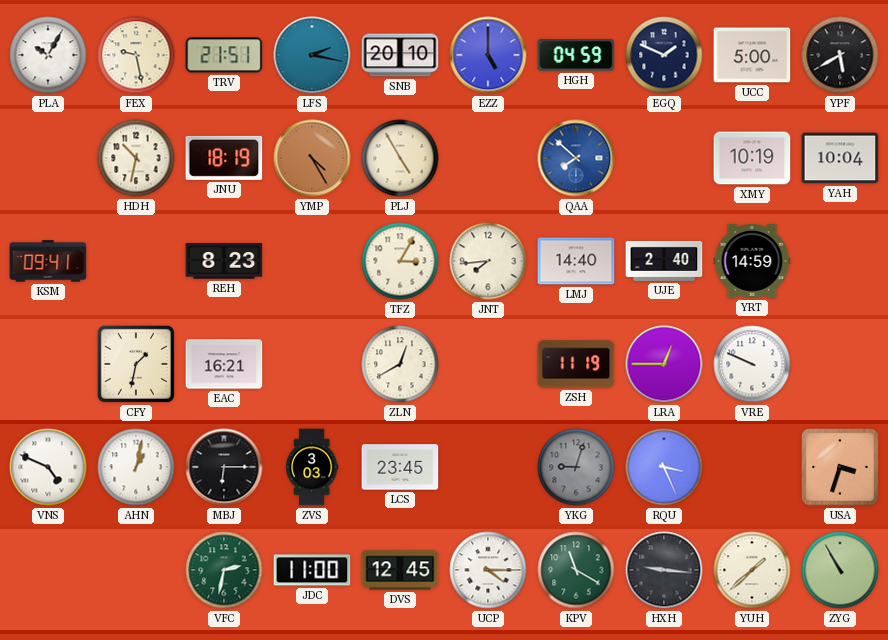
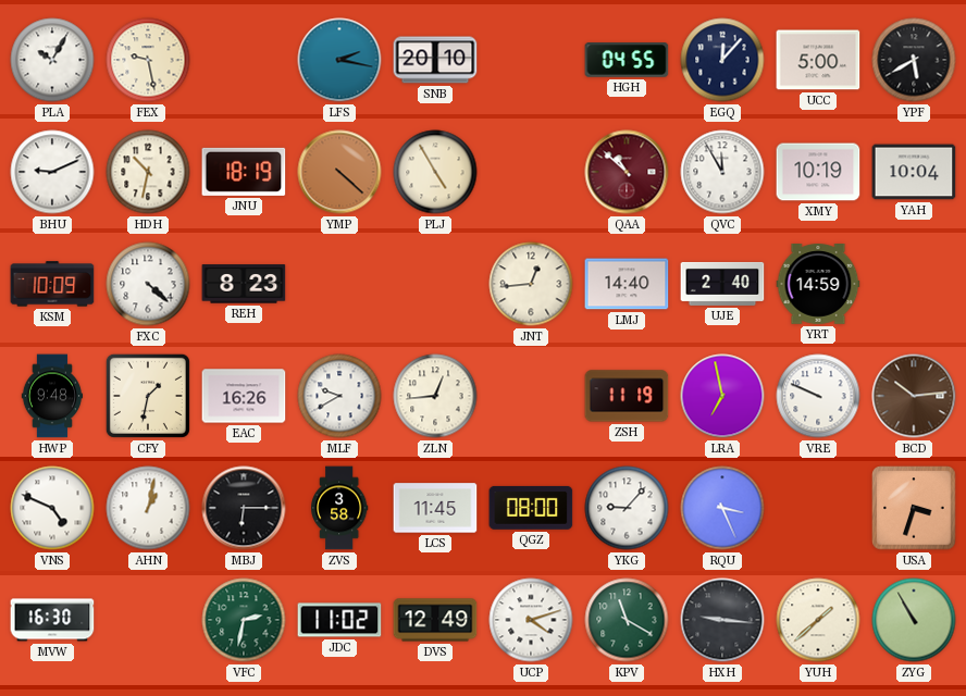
TRV: 21:51 -> none (224, 55)
EZZ: 5:00 -> none (488, 55)
HGH: 04:59 -> 04:55 (627, 60)
EGQ: 1:49 -> 12:07 (722, 60)
BHU: none -> 9:11 (52, 172)
YMP: 4:25 -> 4:22 (339, 172)
QAA: 7:52 -> 10:52 (627, 172)
QAA dial: blue -> burgundy (627, 172)
QVC: none -> 11:55 (722, 172)
KSM: 09:41 -> 10:09 (52, 284)
FXC: none -> 4:22 (148, 284)
TFZ: 3:05 -> none (400, 261)
JNT: 7:44 -> 12:44 (531, 284)
HWP: none -> 9:48 (52, 396)
EAC: 16:21 -> 16:26 (244, 396)
MLF: none -> 9:40 (339, 396)
ZLN: 12:40 -> 12:44 (435, 396)
LRA: 12:45 -> 6:58 (722, 396)
BCD: none -> 10:14 (914, 396)
ZVS: 3:03 -> 3:58 (340, 508)
LCS: 23:45 -> 11:45 (435, 508)
QGZ: none -> 08:00 (531, 508)
YKG: 9:03 -> 9:07 (627, 508)
YKG dial: grey -> white (627, 508)
MVW: none -> 16:30 (52, 620)
JDC: 11:00 -> 11:02 (339, 620)
DVS: 12:45 -> 12:49 (435, 620)
UCP: 4:15 -> 4:12 (531, 620)
